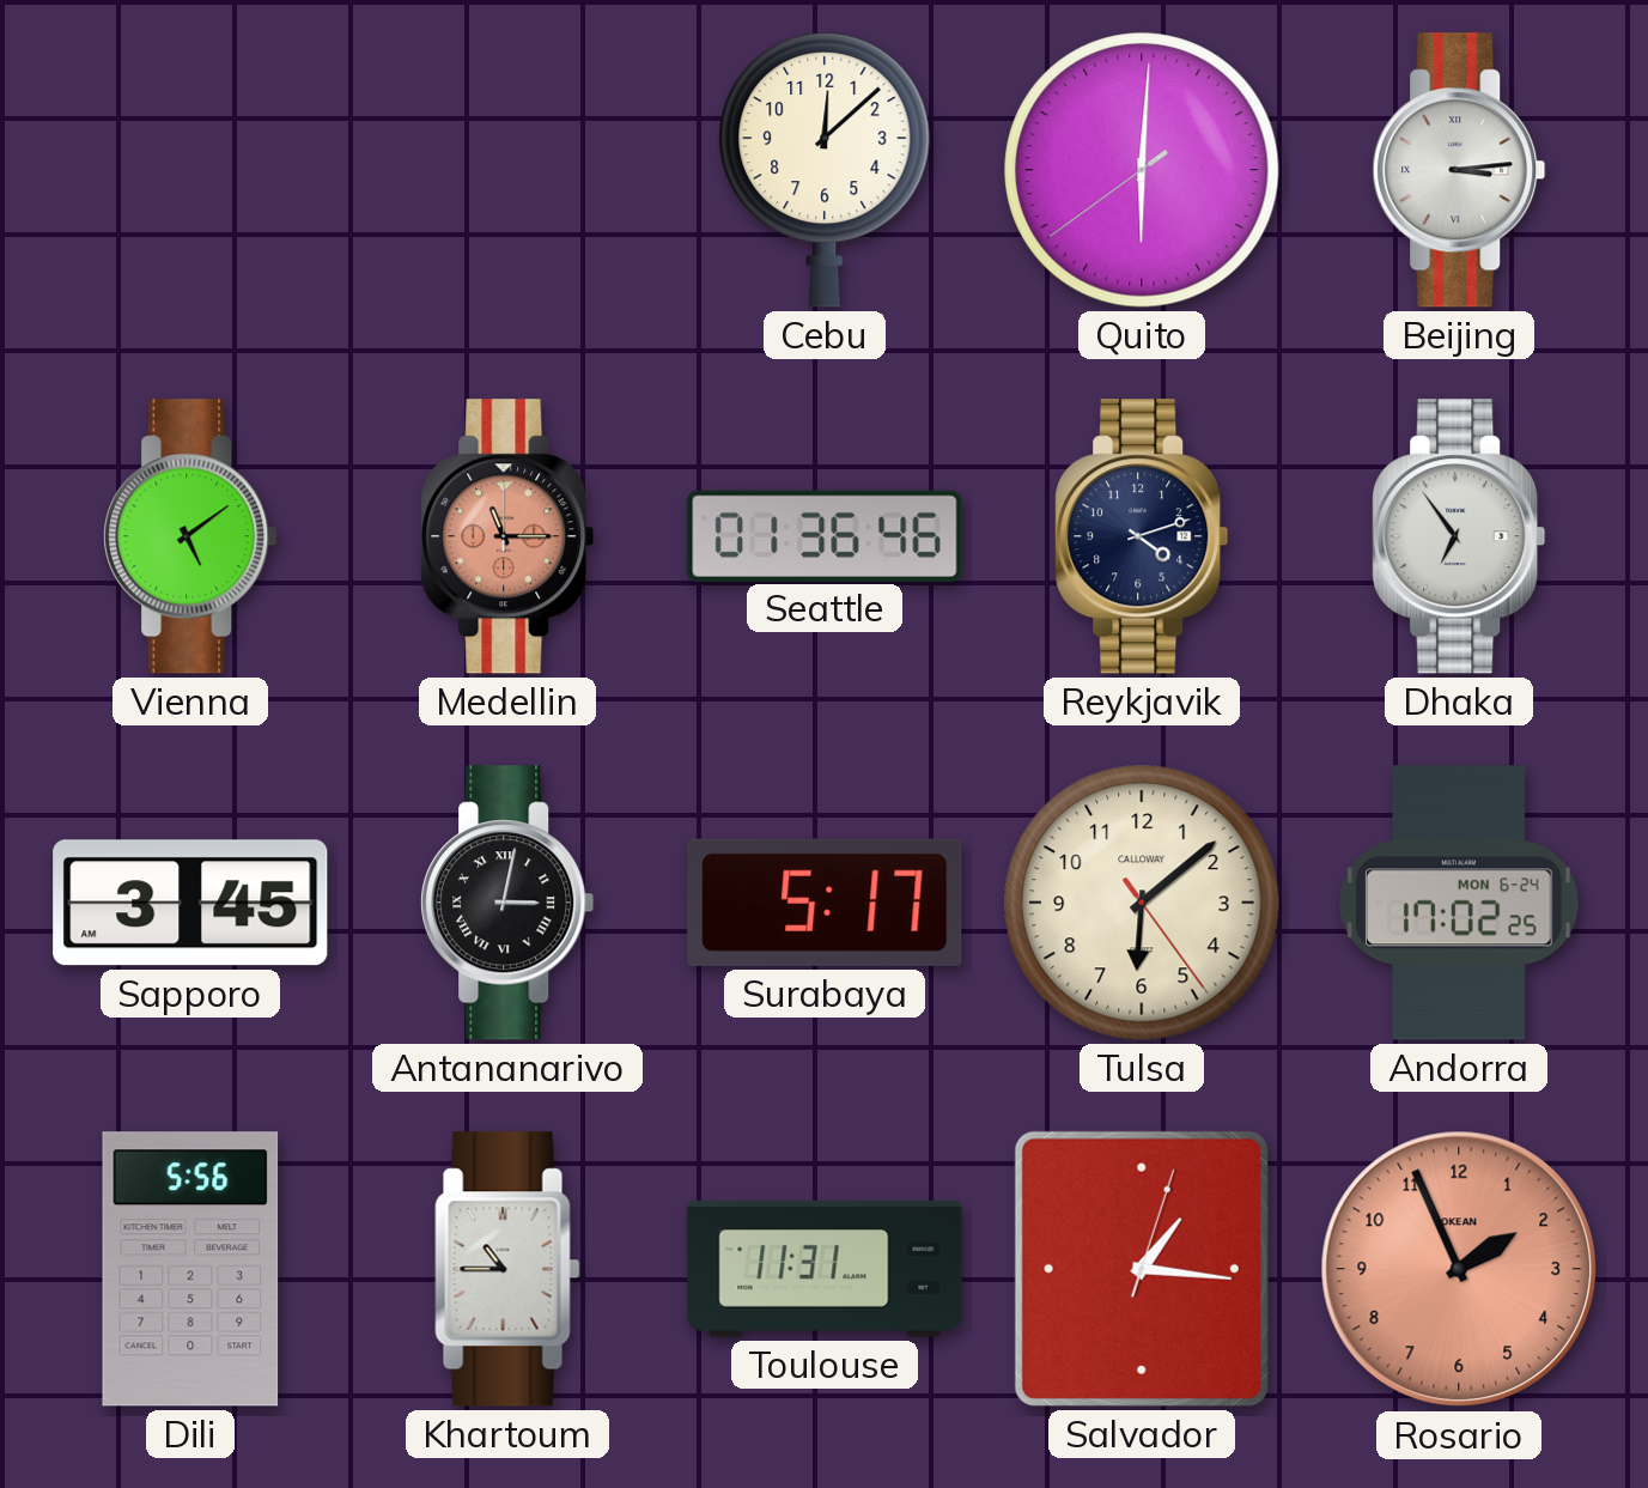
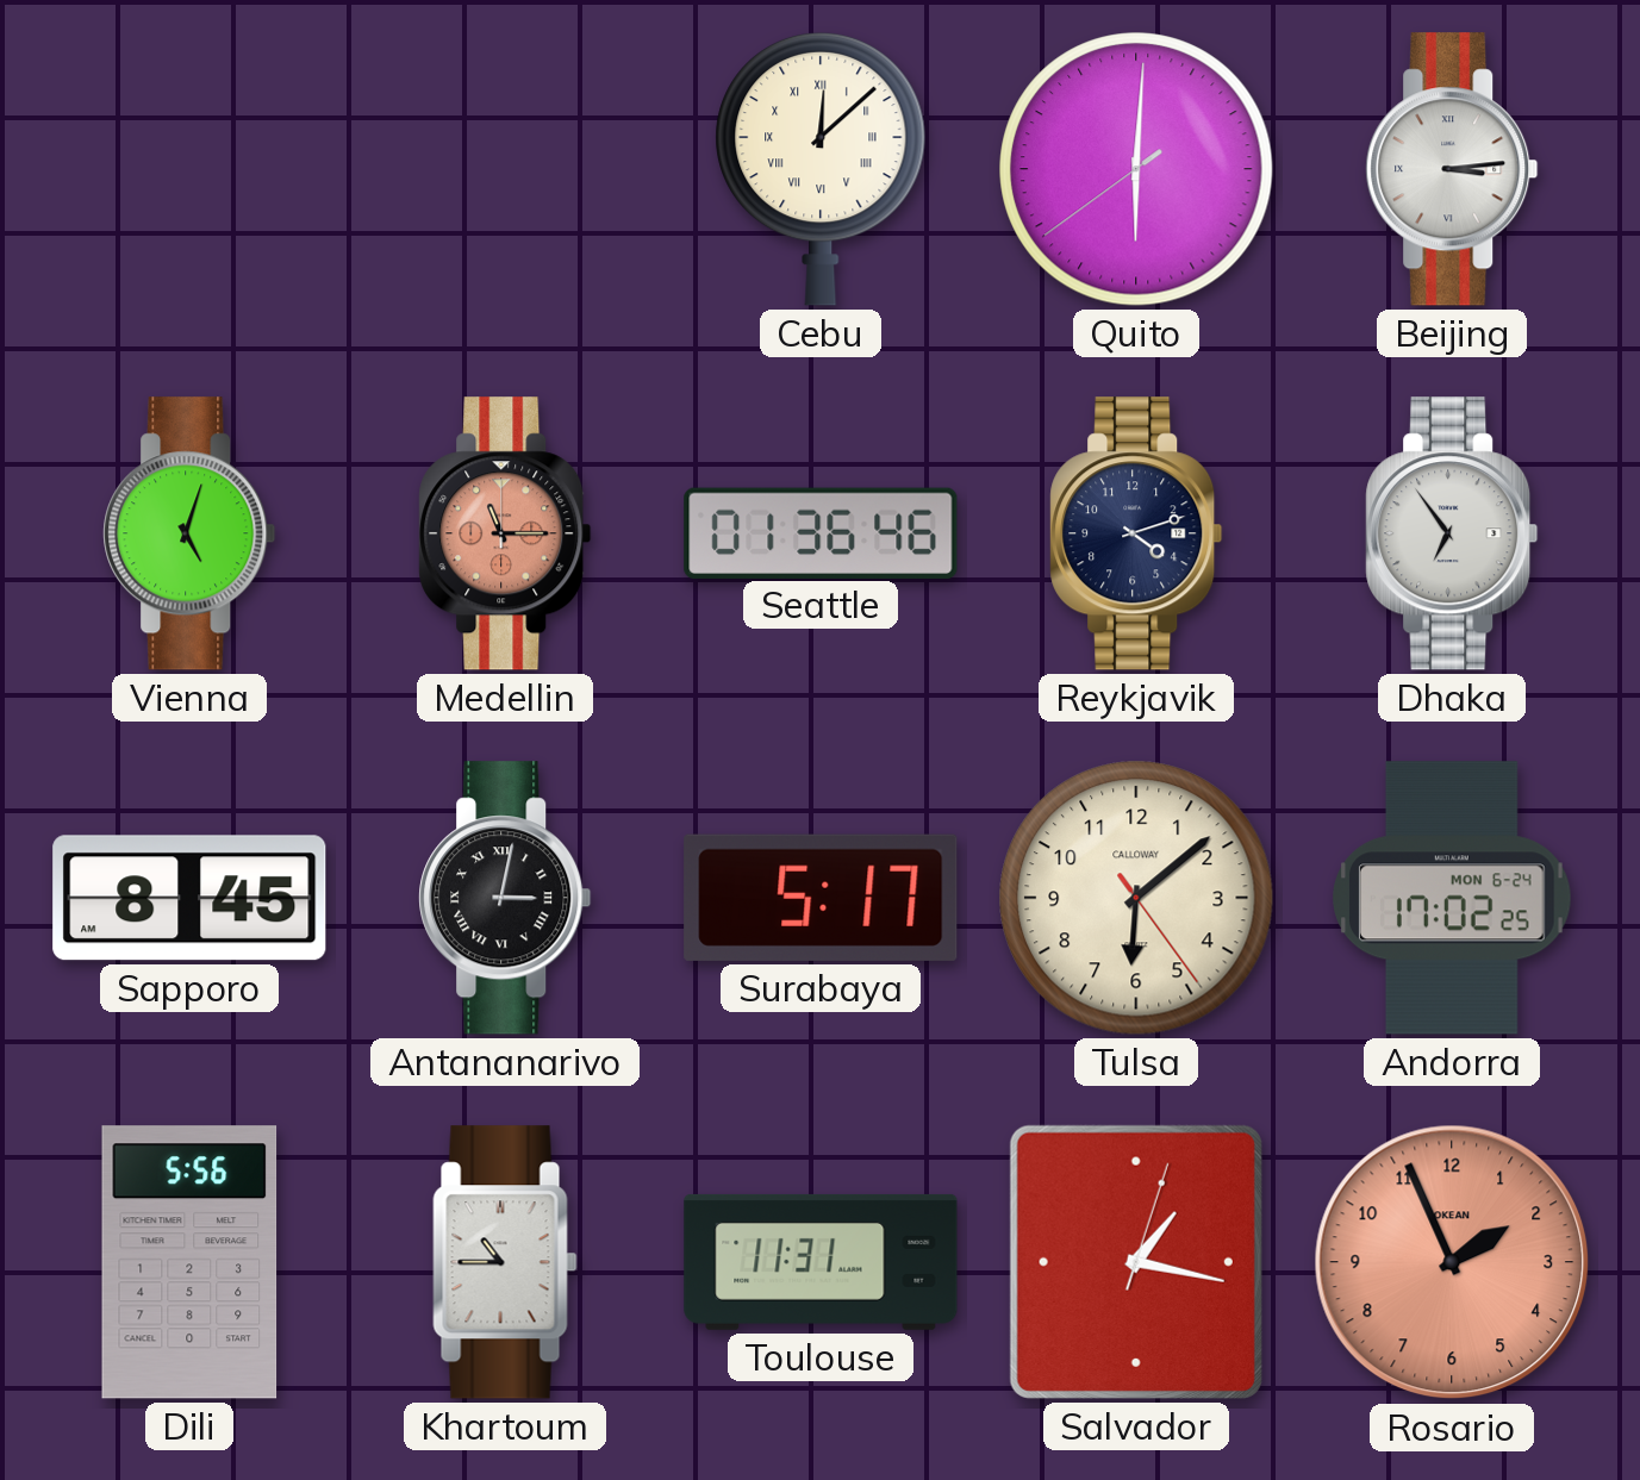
Cebu numerals: Arabic -> Roman (821, 169)
Vienna: 5:09 -> 5:03 (189, 533)
Sapporo: 3:45 -> 8:45 (189, 898)
Salvador: 1:16 -> 1:17 (1136, 1262)
